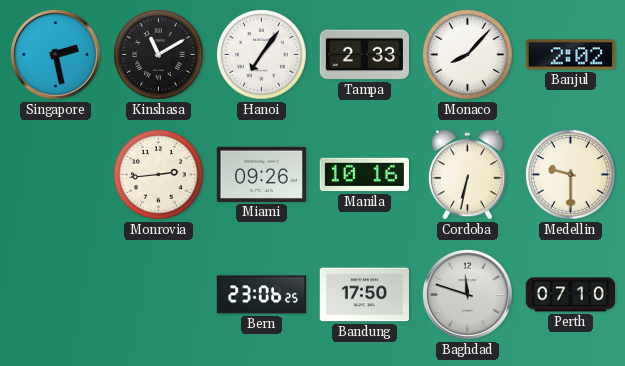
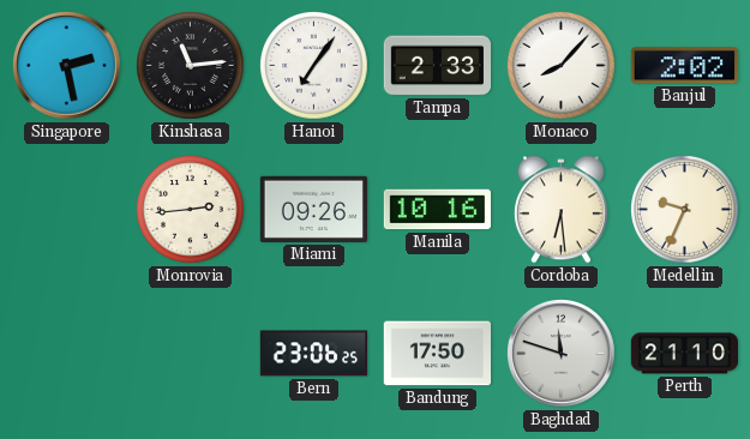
Kinshasa: 11:10 -> 11:14 (191, 66)
Cordoba: 6:32 -> 6:29 (560, 210)
Medellin: 9:30 -> 9:34 (685, 210)
Perth: 07:10 -> 21:10 (684, 354)
